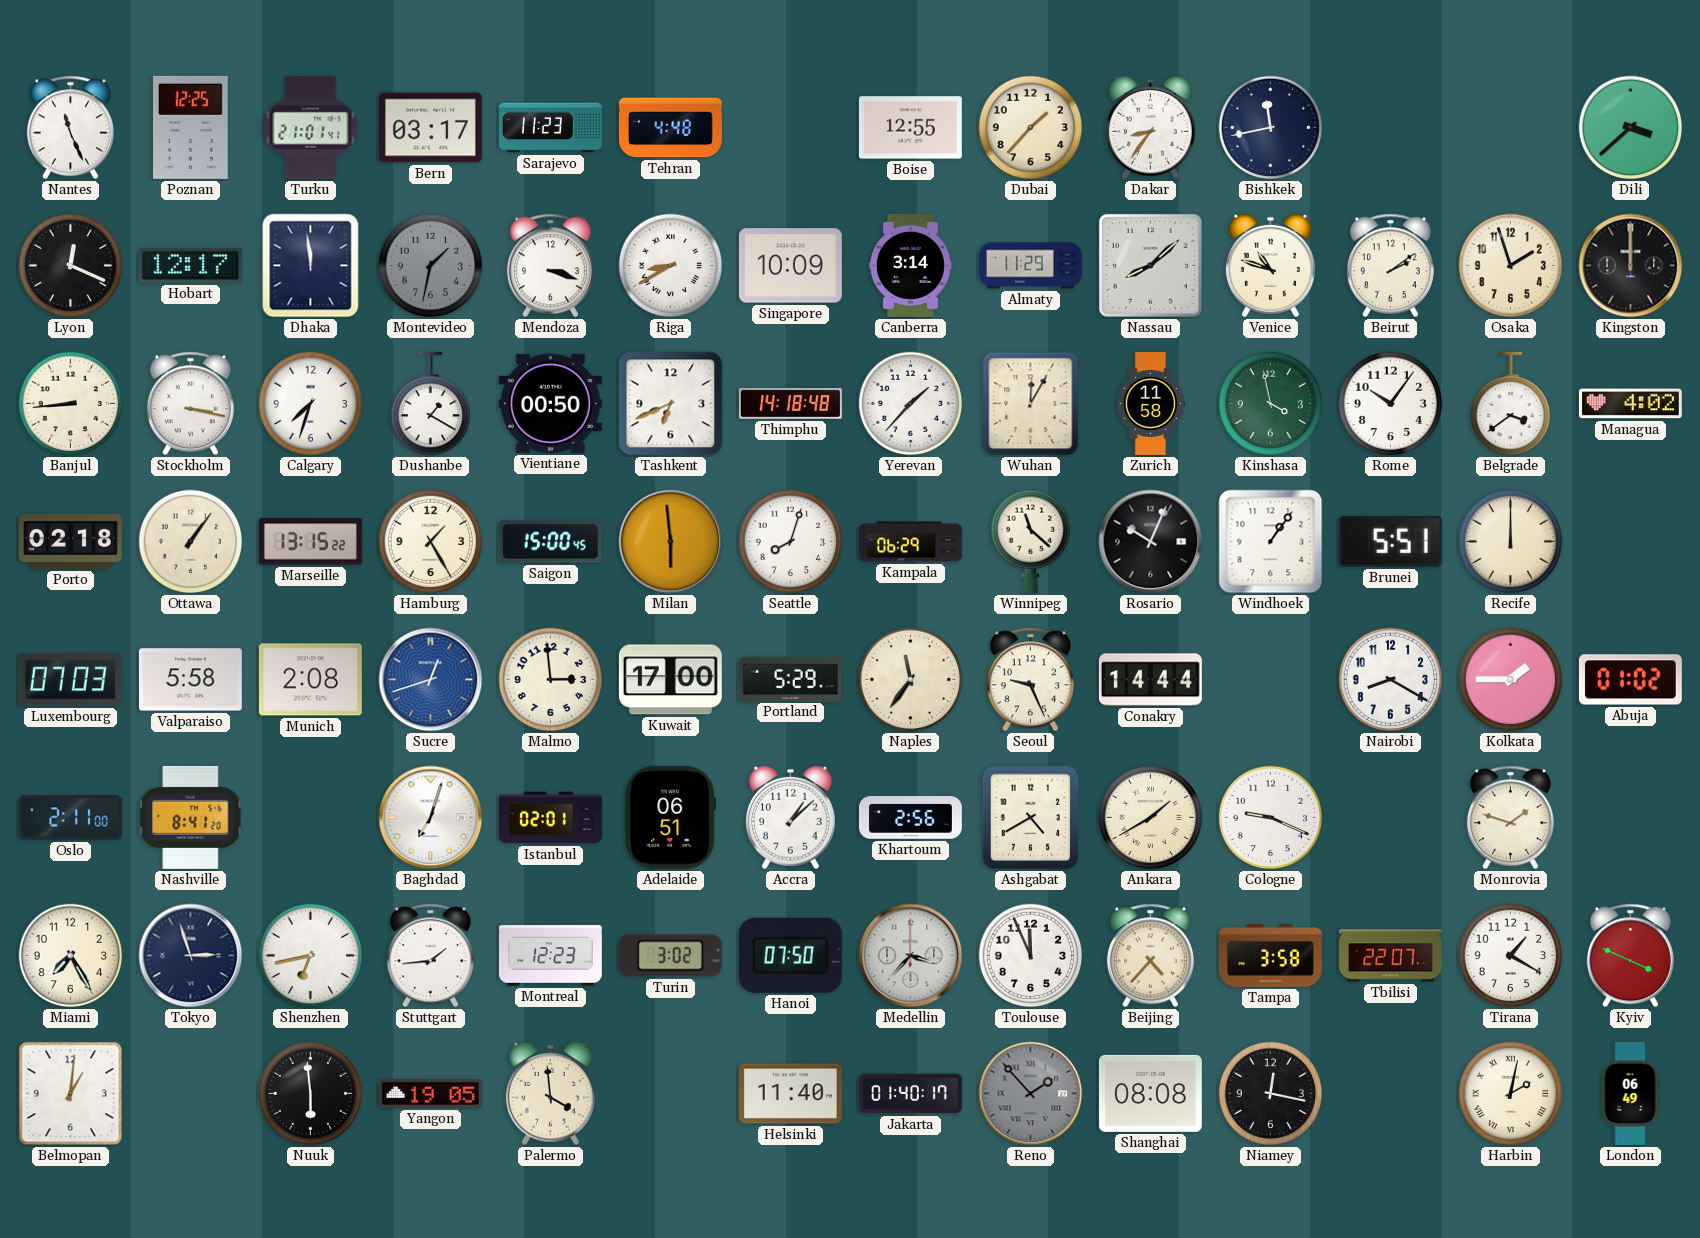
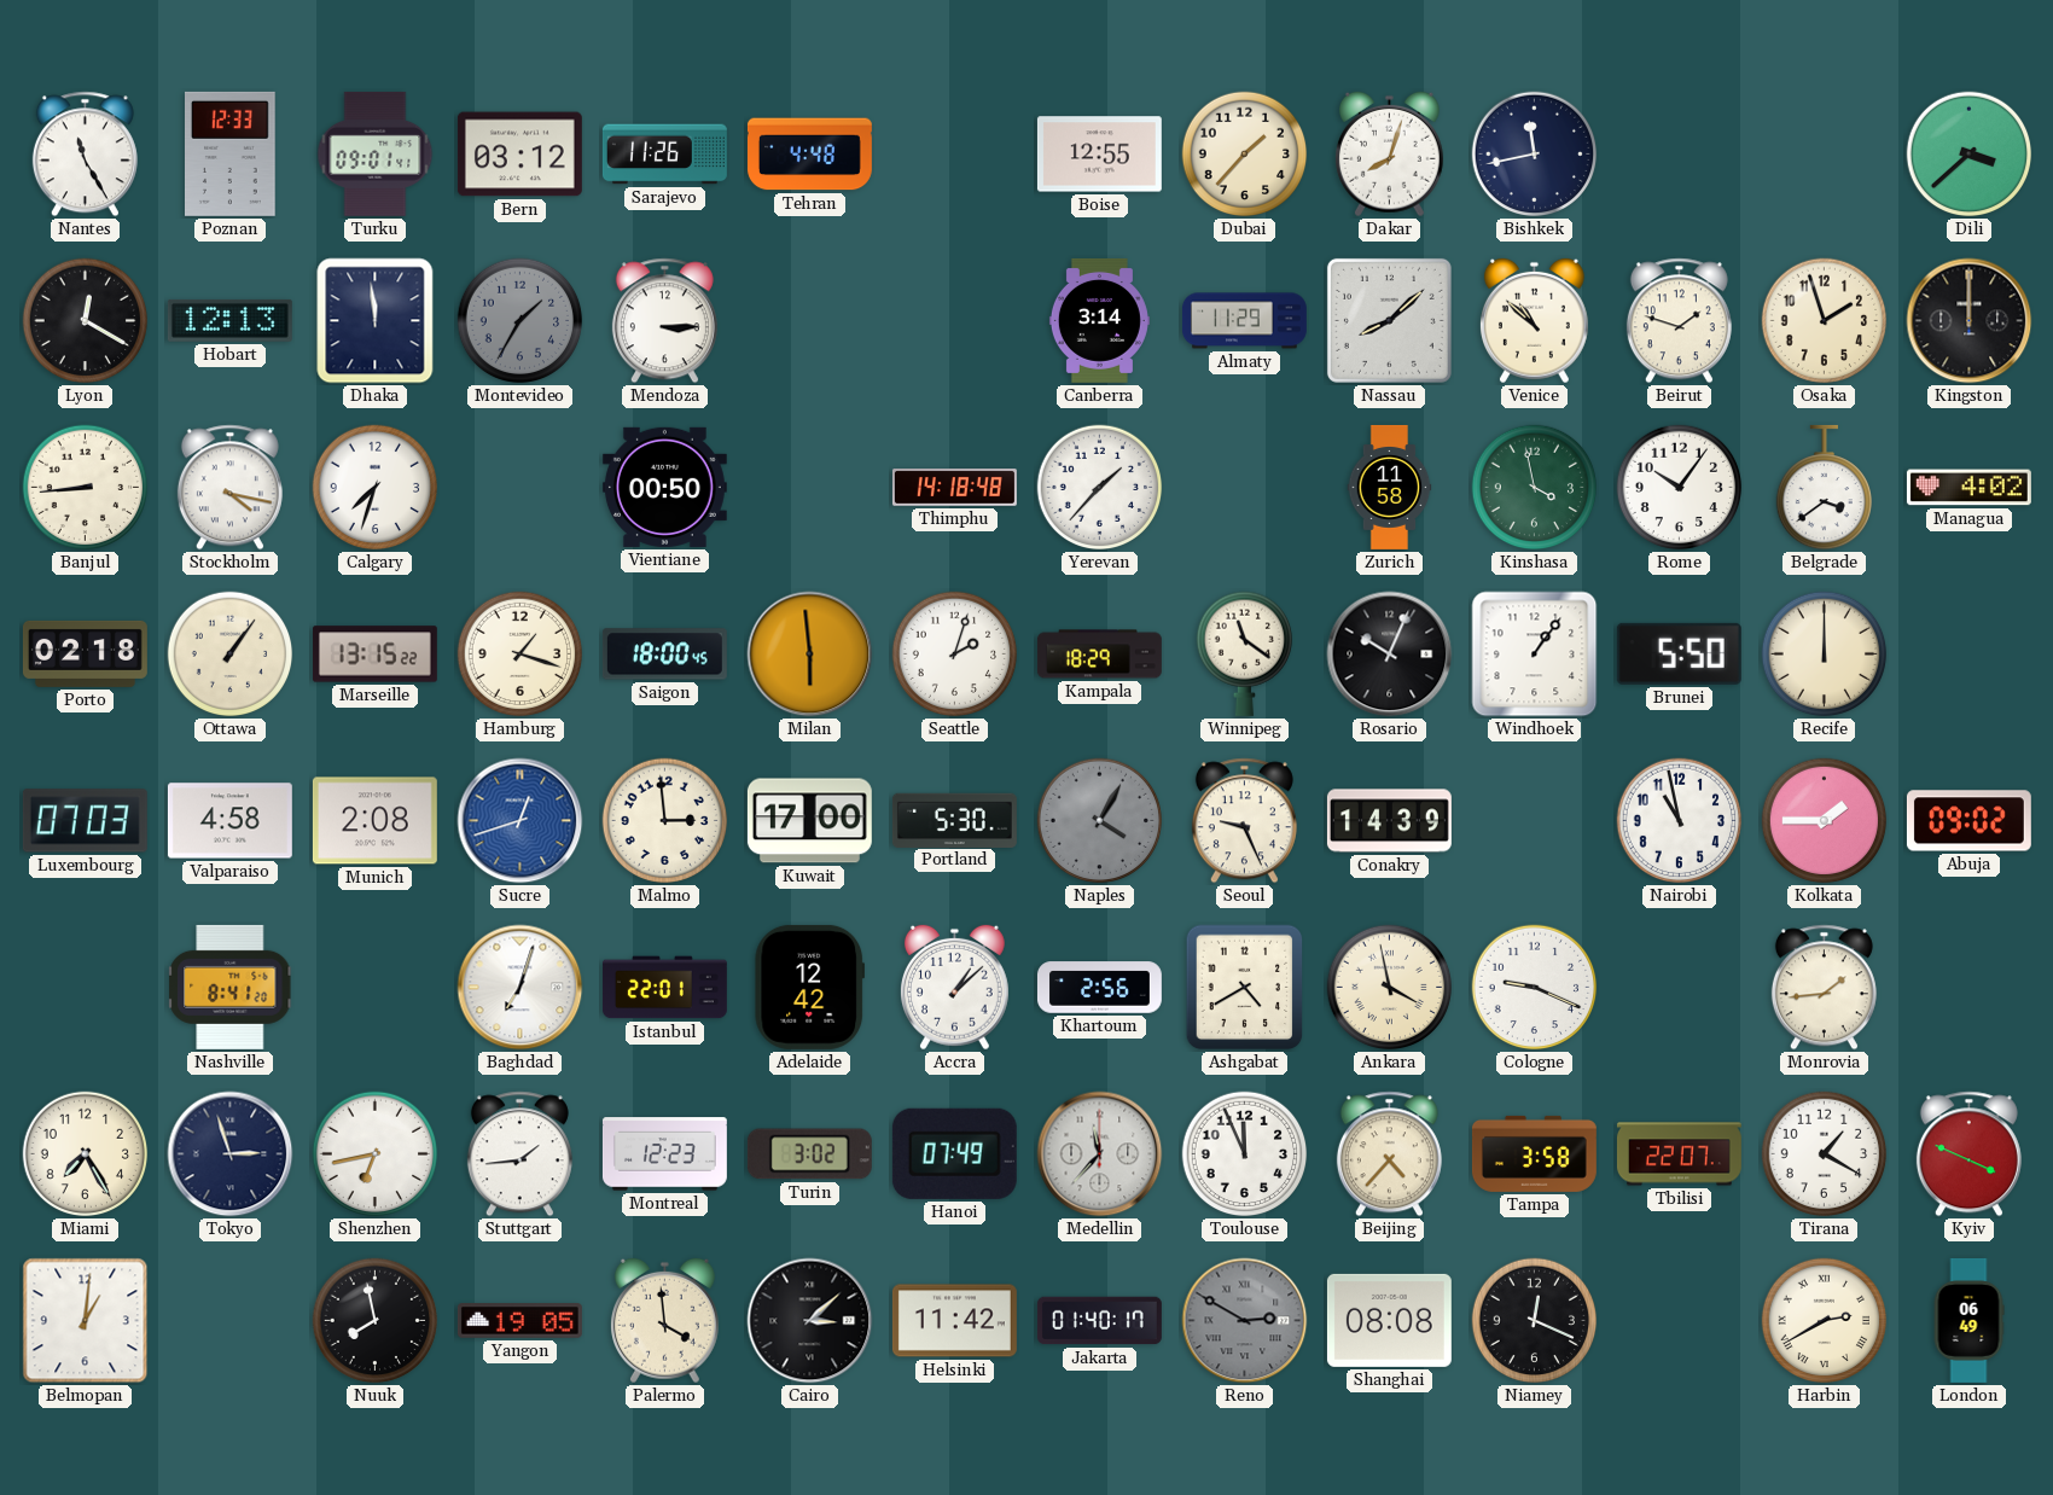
Nantes: 11:26 -> 11:25 (85, 155)
Poznan: 12:25 -> 12:33 (231, 153)
Turku: 21:01 -> 09:01 (376, 153)
Bern: 03:17 -> 03:12 (519, 155)
Sarajevo: 11:23 -> 11:26 (664, 155)
Dakar: 8:36 -> 8:03 (1389, 155)
Lyon: 12:19 -> 12:20 (86, 321)
Hobart: 12:17 -> 12:13 (229, 320)
Montevideo: 1:32 -> 1:35 (520, 321)
Mendoza: 3:18 -> 3:15 (664, 321)
Riga: 8:40 -> none (671, 266)
Singapore: 10:09 -> none (790, 266)
Venice: 10:48 -> 10:52 (1534, 321)
Beirut: 2:09 -> 1:48 (1679, 321)
Stockholm: 3:17 -> 4:17 (229, 488)
Dushanbe: 1:20 -> none (430, 404)
Tashkent: 6:41 -> none (671, 404)
Wuhan: 12:05 -> none (1031, 404)
Hamburg: 1:25 -> 1:18 (520, 655)
Saigon: 15:00 -> 18:00 (664, 655)
Seattle: 8:03 -> 2:03 (955, 655)
Kampala: 06:29 -> 18:29 (1099, 655)
Winnipeg: 11:22 -> 11:21 (1244, 653)
Brunei: 5:51 -> 5:50 (1679, 653)
Valparaiso: 5:58 -> 4:58 (229, 821)
Portland: 5:29 -> 5:30 (954, 820)
Naples: 11:36 -> 4:05 (1100, 821)
Naples dial: cream -> grey (1100, 821)
Conakry: 14:44 -> 14:39 (1389, 821)
Nairobi: 8:20 -> 10:58 (1680, 821)
Abuja: 01:02 -> 09:02 (1968, 821)
Oslo: 2:11 -> none (70, 818)
Istanbul: 02:01 -> 22:01 (664, 988)
Adelaide: 06:51 -> 12:42 (809, 987)
Ankara: 1:40 -> 3:58 (1390, 988)
Monrovia: 1:48 -> 1:44 (1824, 988)
Hanoi: 07:50 -> 07:49 (954, 1153)
Medellin: 3:37 -> 11:37 (1100, 1154)
Nuuk: 5:59 -> 7:58 (376, 1321)
Cairo: none -> 3:08 (810, 1321)
Helsinki: 11:40 -> 11:42 (954, 1321)
Reno: 1:53 -> 2:50 (1245, 1321)
Niamey: 12:17 -> 12:19 (1535, 1321)
Harbin: 2:02 -> 2:40 (1825, 1321)
